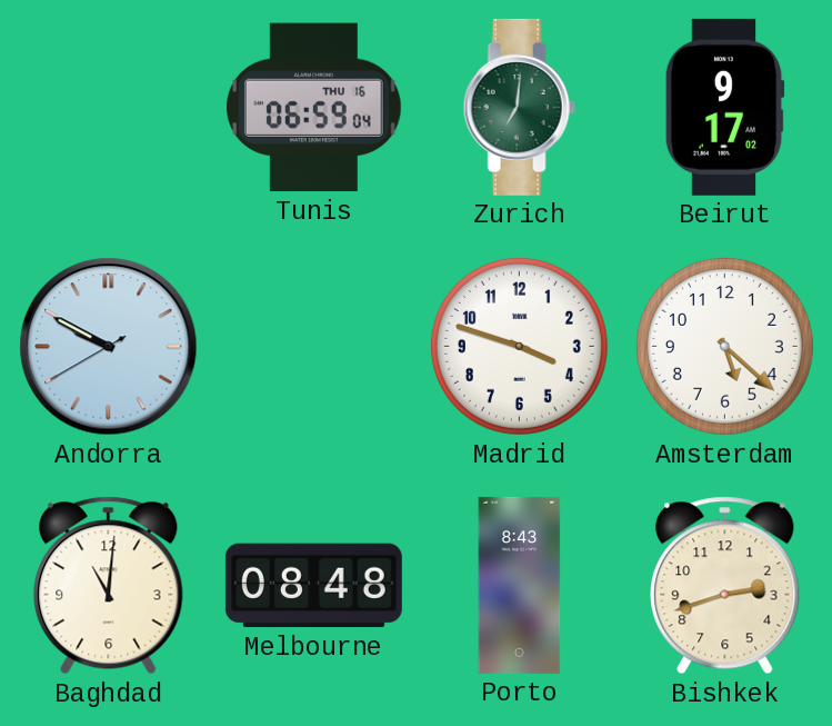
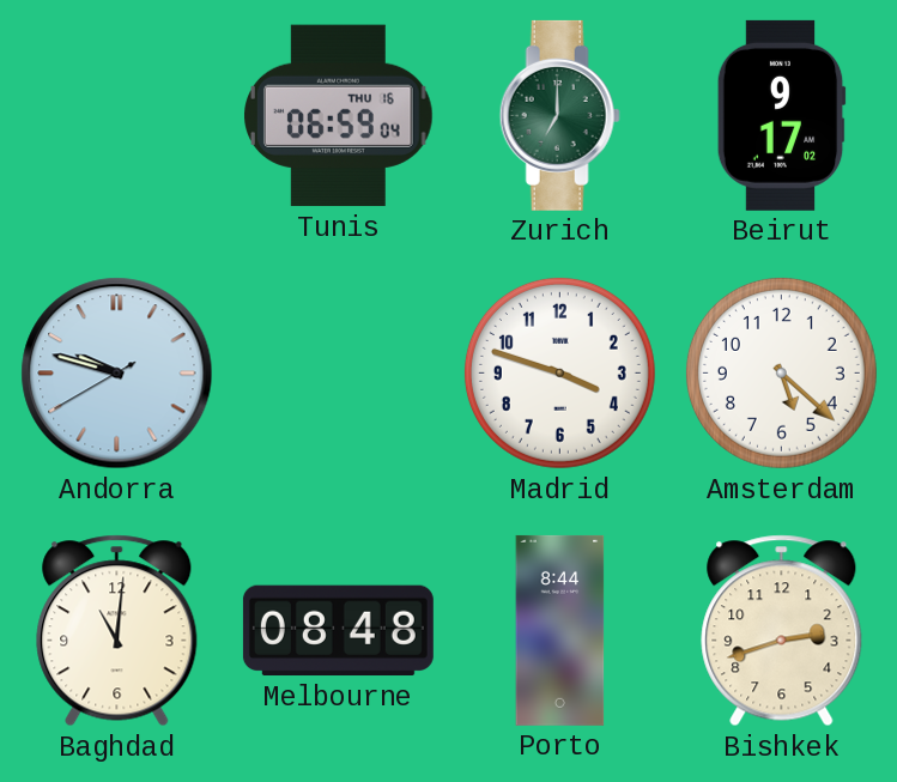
Zurich: 7:01 -> 7:00 (559, 115)
Andorra: 9:49 -> 9:47 (117, 374)
Porto: 8:43 -> 8:44 (560, 630)
